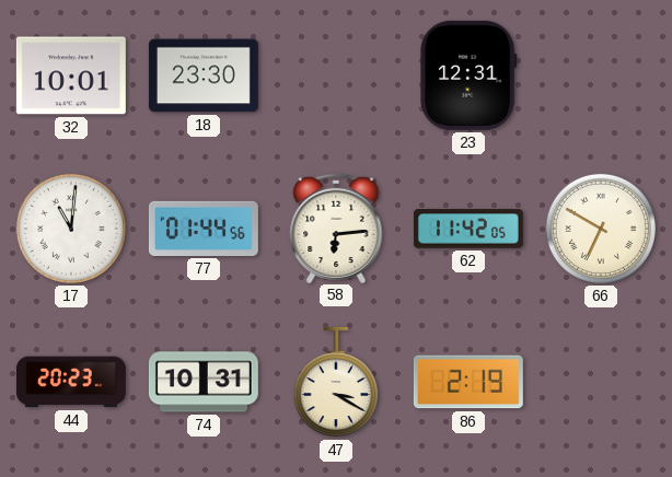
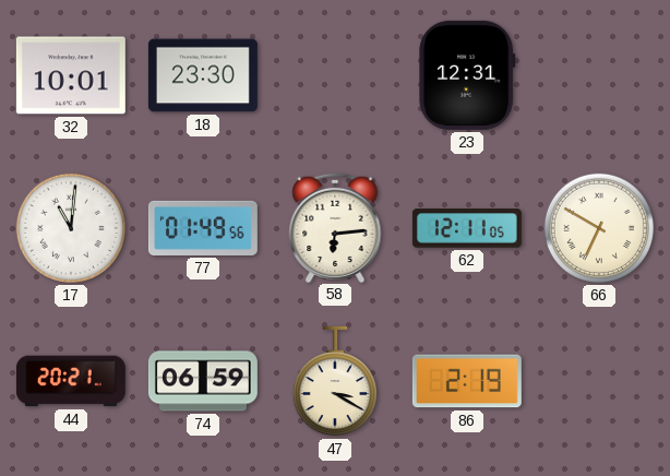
77: 01:44 -> 01:49 (203, 228)
62: 11:42 -> 12:11 (467, 228)
44: 20:23 -> 20:21 (71, 381)
74: 10:31 -> 06:59 (203, 381)
